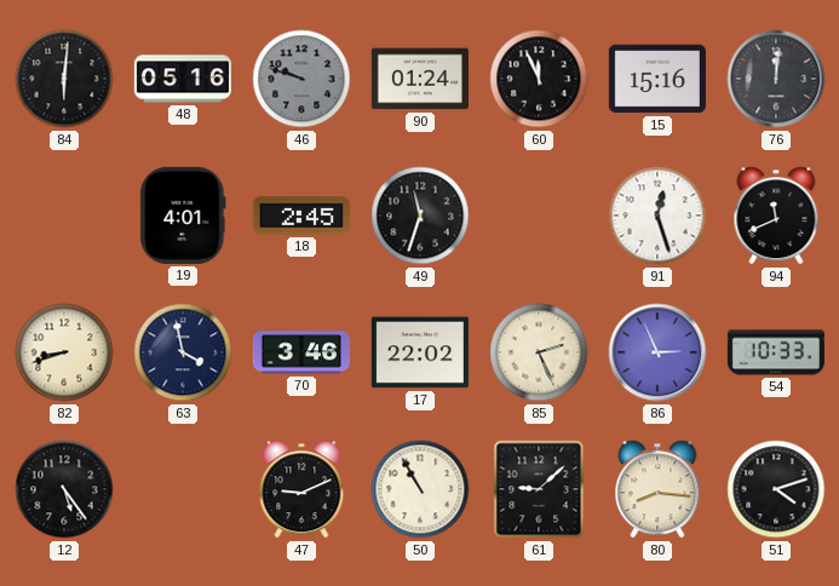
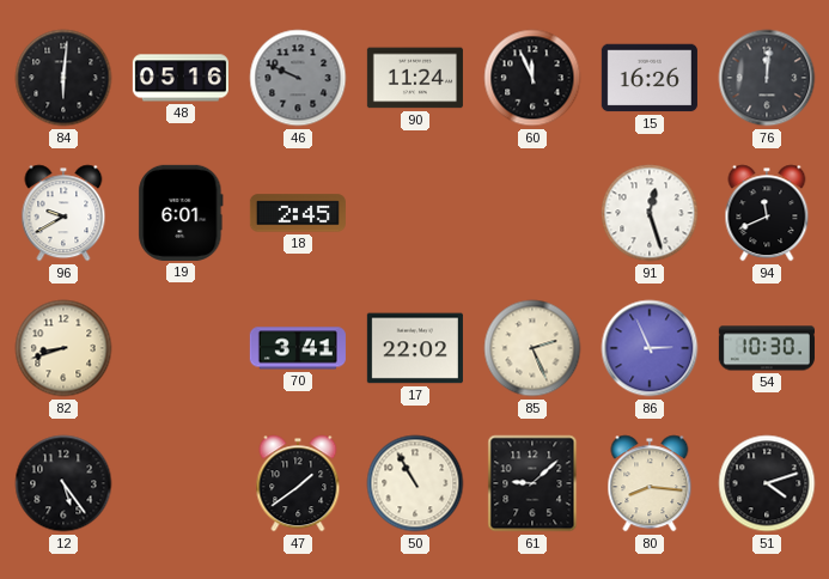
46: 9:48 -> 9:49 (298, 78)
90: 01:24 -> 11:24 (415, 78)
15: 15:16 -> 16:26 (650, 78)
96: none -> 9:40 (63, 213)
19: 4:01 -> 6:01 (181, 213)
49: 11:33 -> none (420, 216)
63: 3:58 -> none (183, 352)
70: 3:46 -> 3:41 (298, 348)
54: 10:33 -> 10:30 (767, 348)
47: 9:11 -> 1:39 (298, 483)
